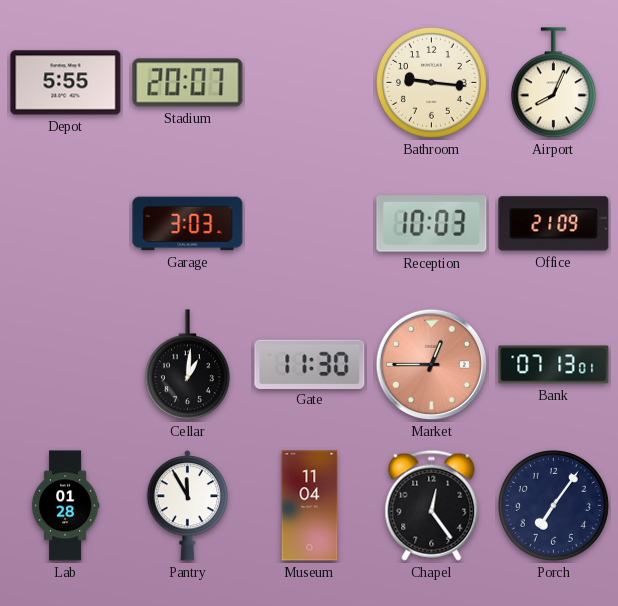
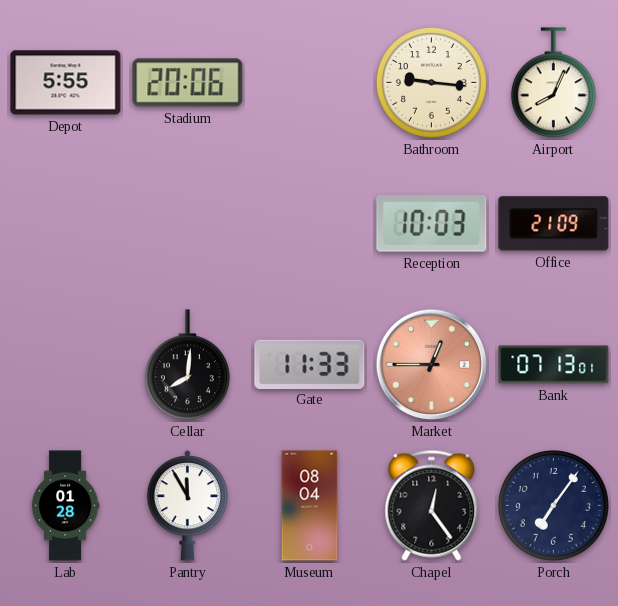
Stadium: 20:07 -> 20:06 (188, 83)
Garage: 3:03 -> none (188, 224)
Cellar: 1:01 -> 8:01 (187, 365)
Gate: 11:30 -> 11:33 (310, 364)
Museum: 11:04 -> 08:04 (310, 506)
